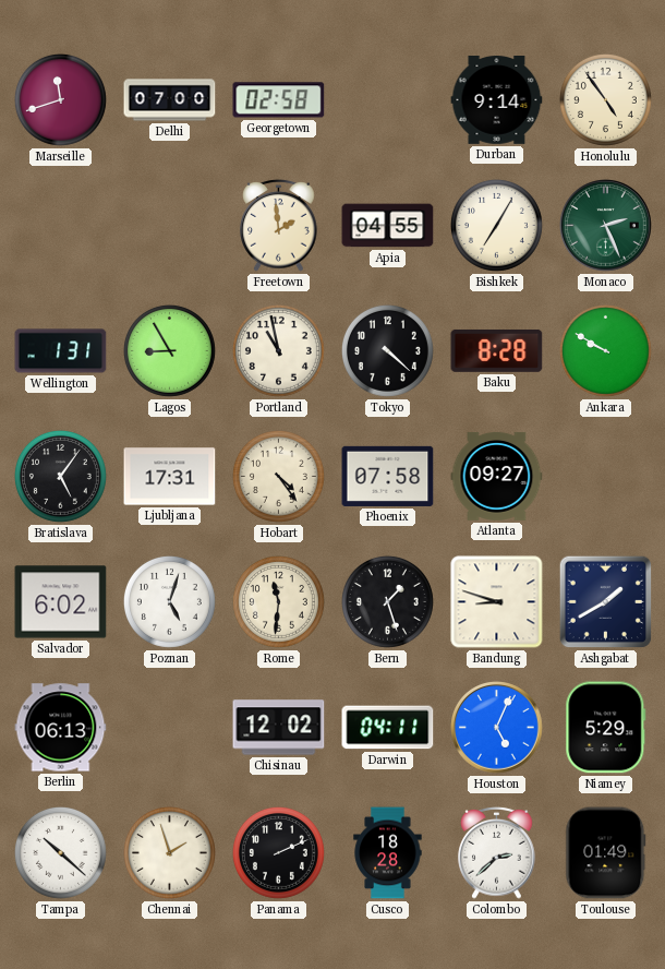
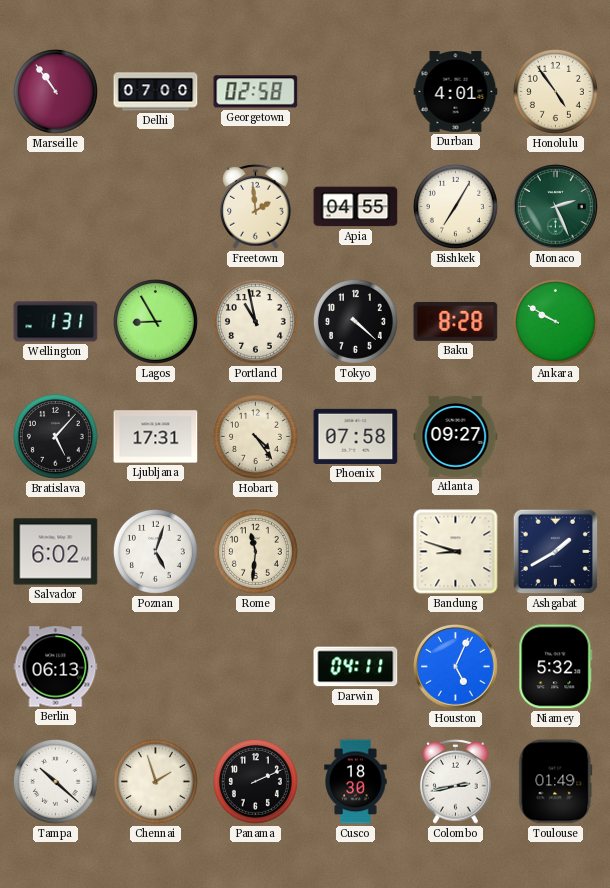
Marseille: 11:42 -> 10:54 (55, 91)
Durban: 9:14 -> 4:01 (456, 92)
Bratislava: 5:06 -> 5:07 (55, 436)
Bern: 1:27 -> none (387, 601)
Chisinau: 12:02 -> none (279, 728)
Niamey: 5:29 -> 5:32 (556, 667)
Cusco: 18:28 -> 18:30 (356, 782)
Colombo: 2:38 -> 2:43 (456, 781)
